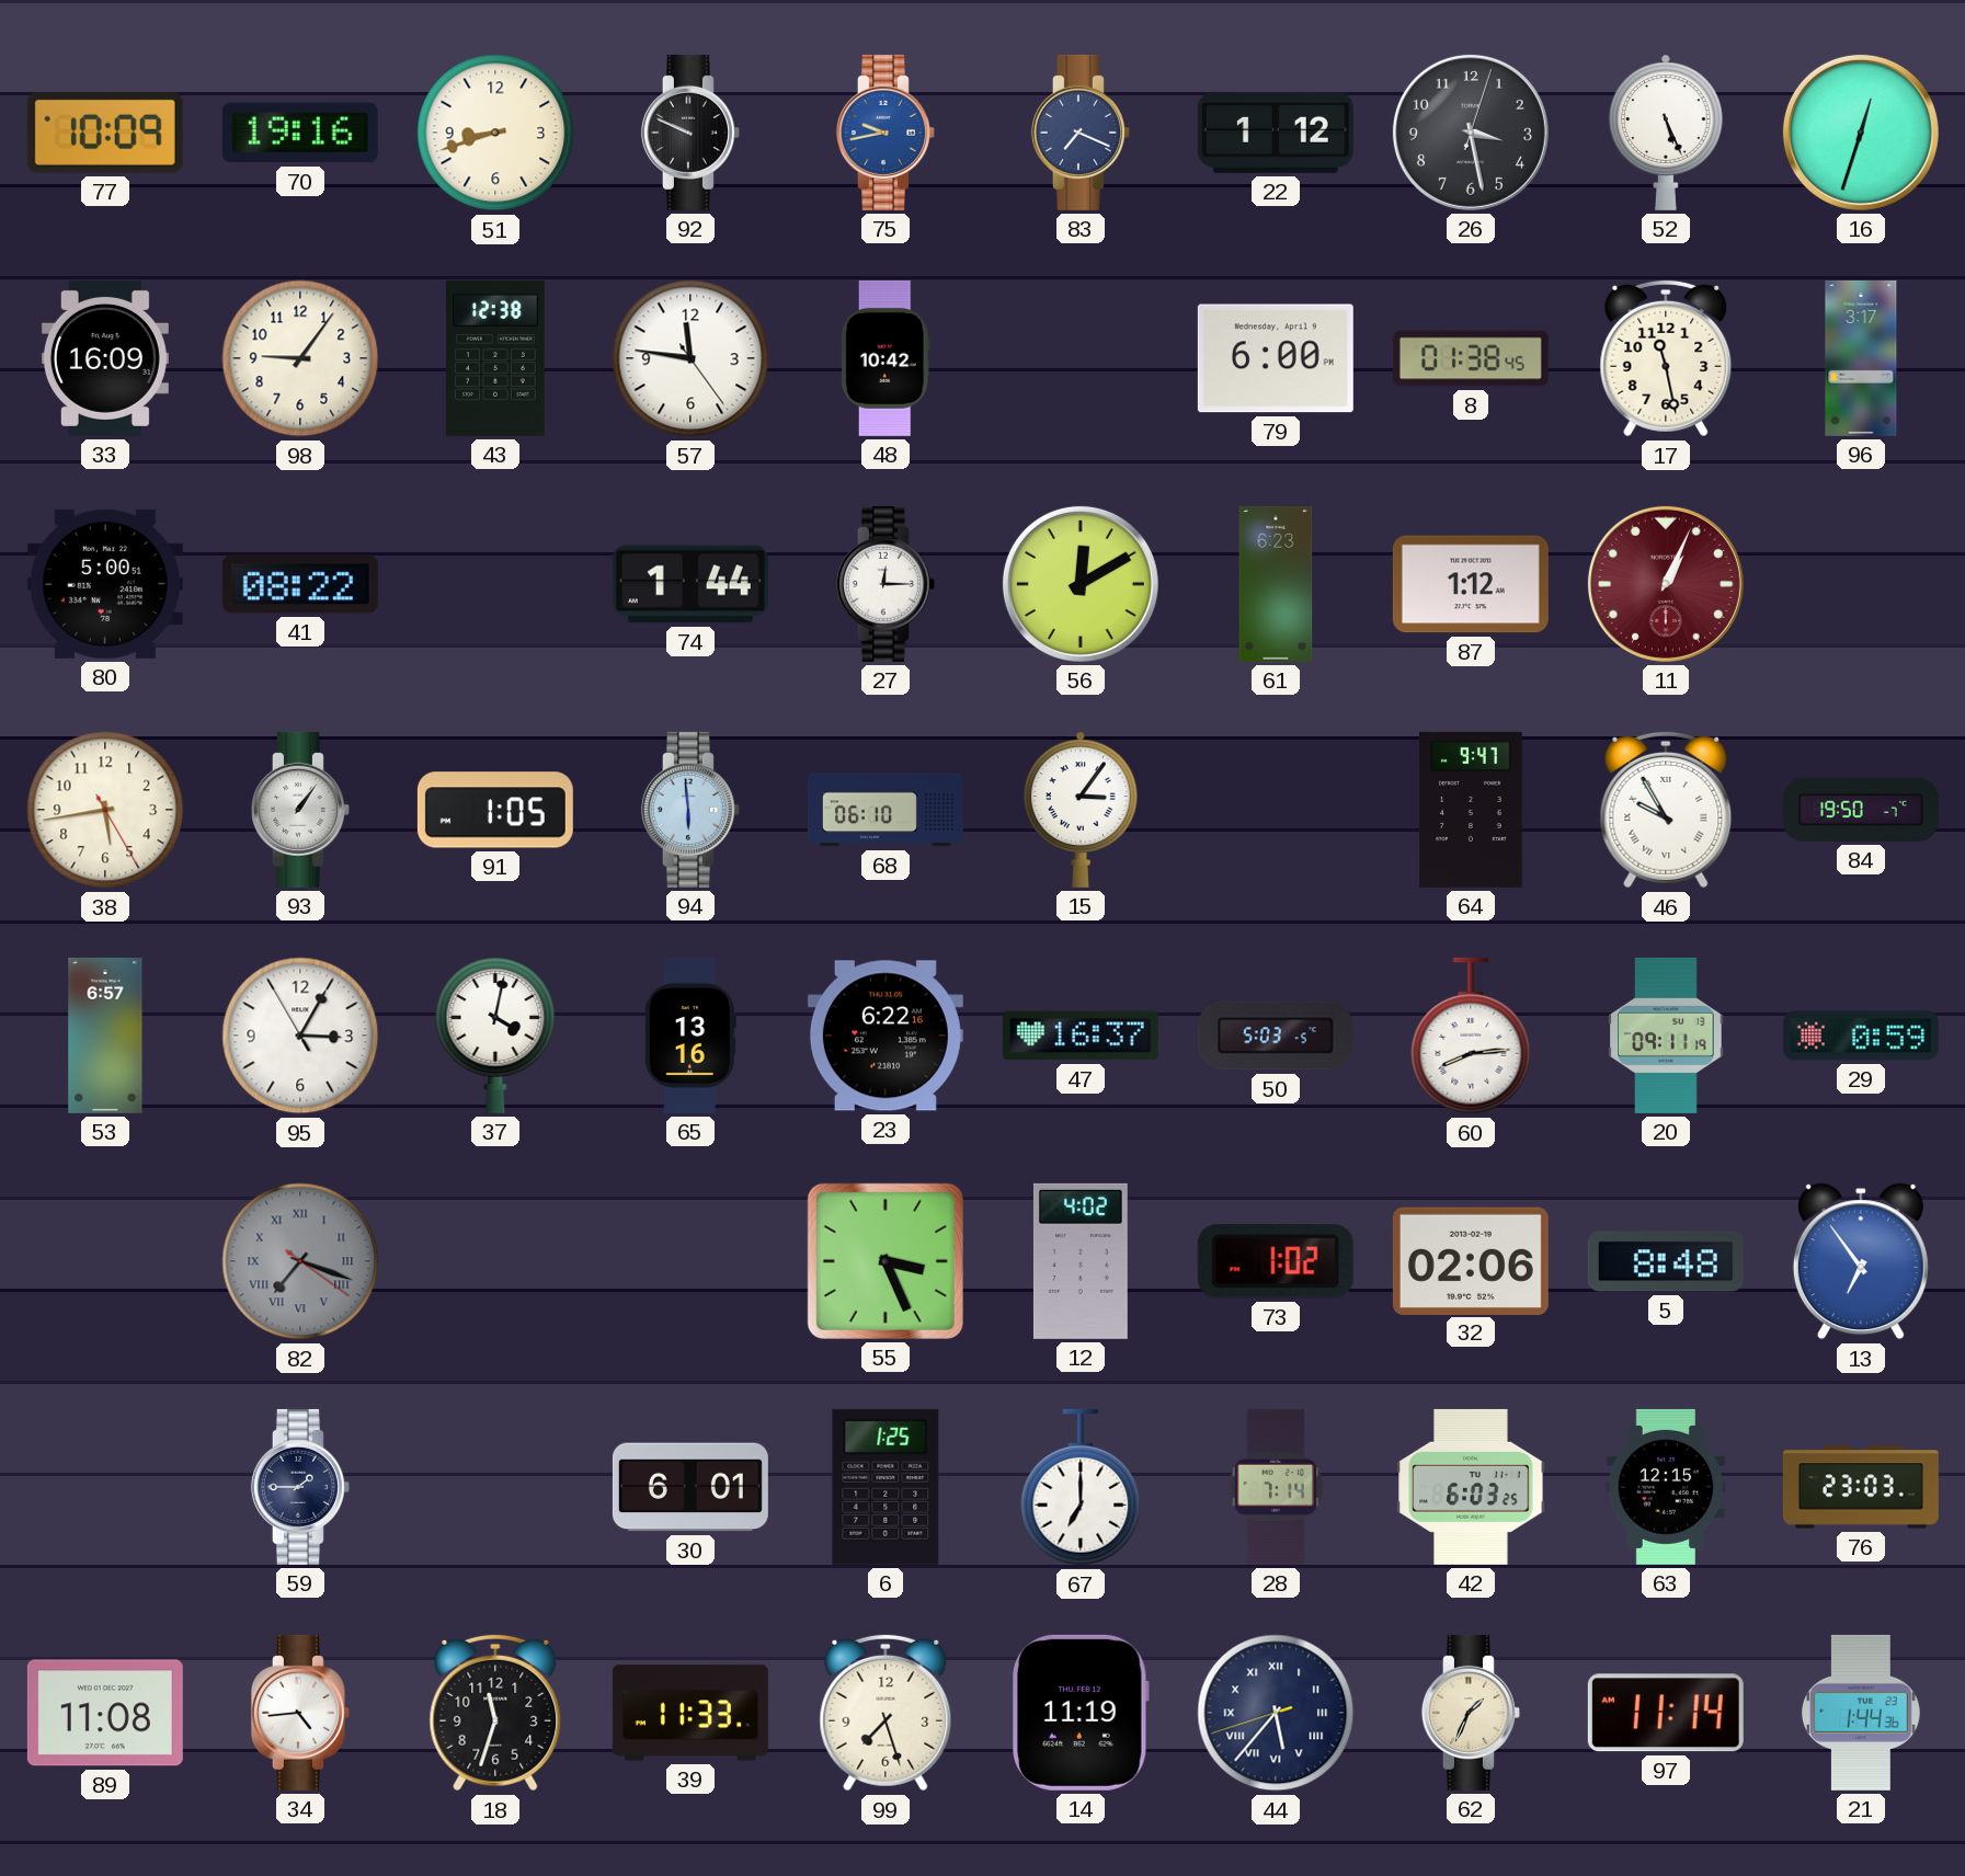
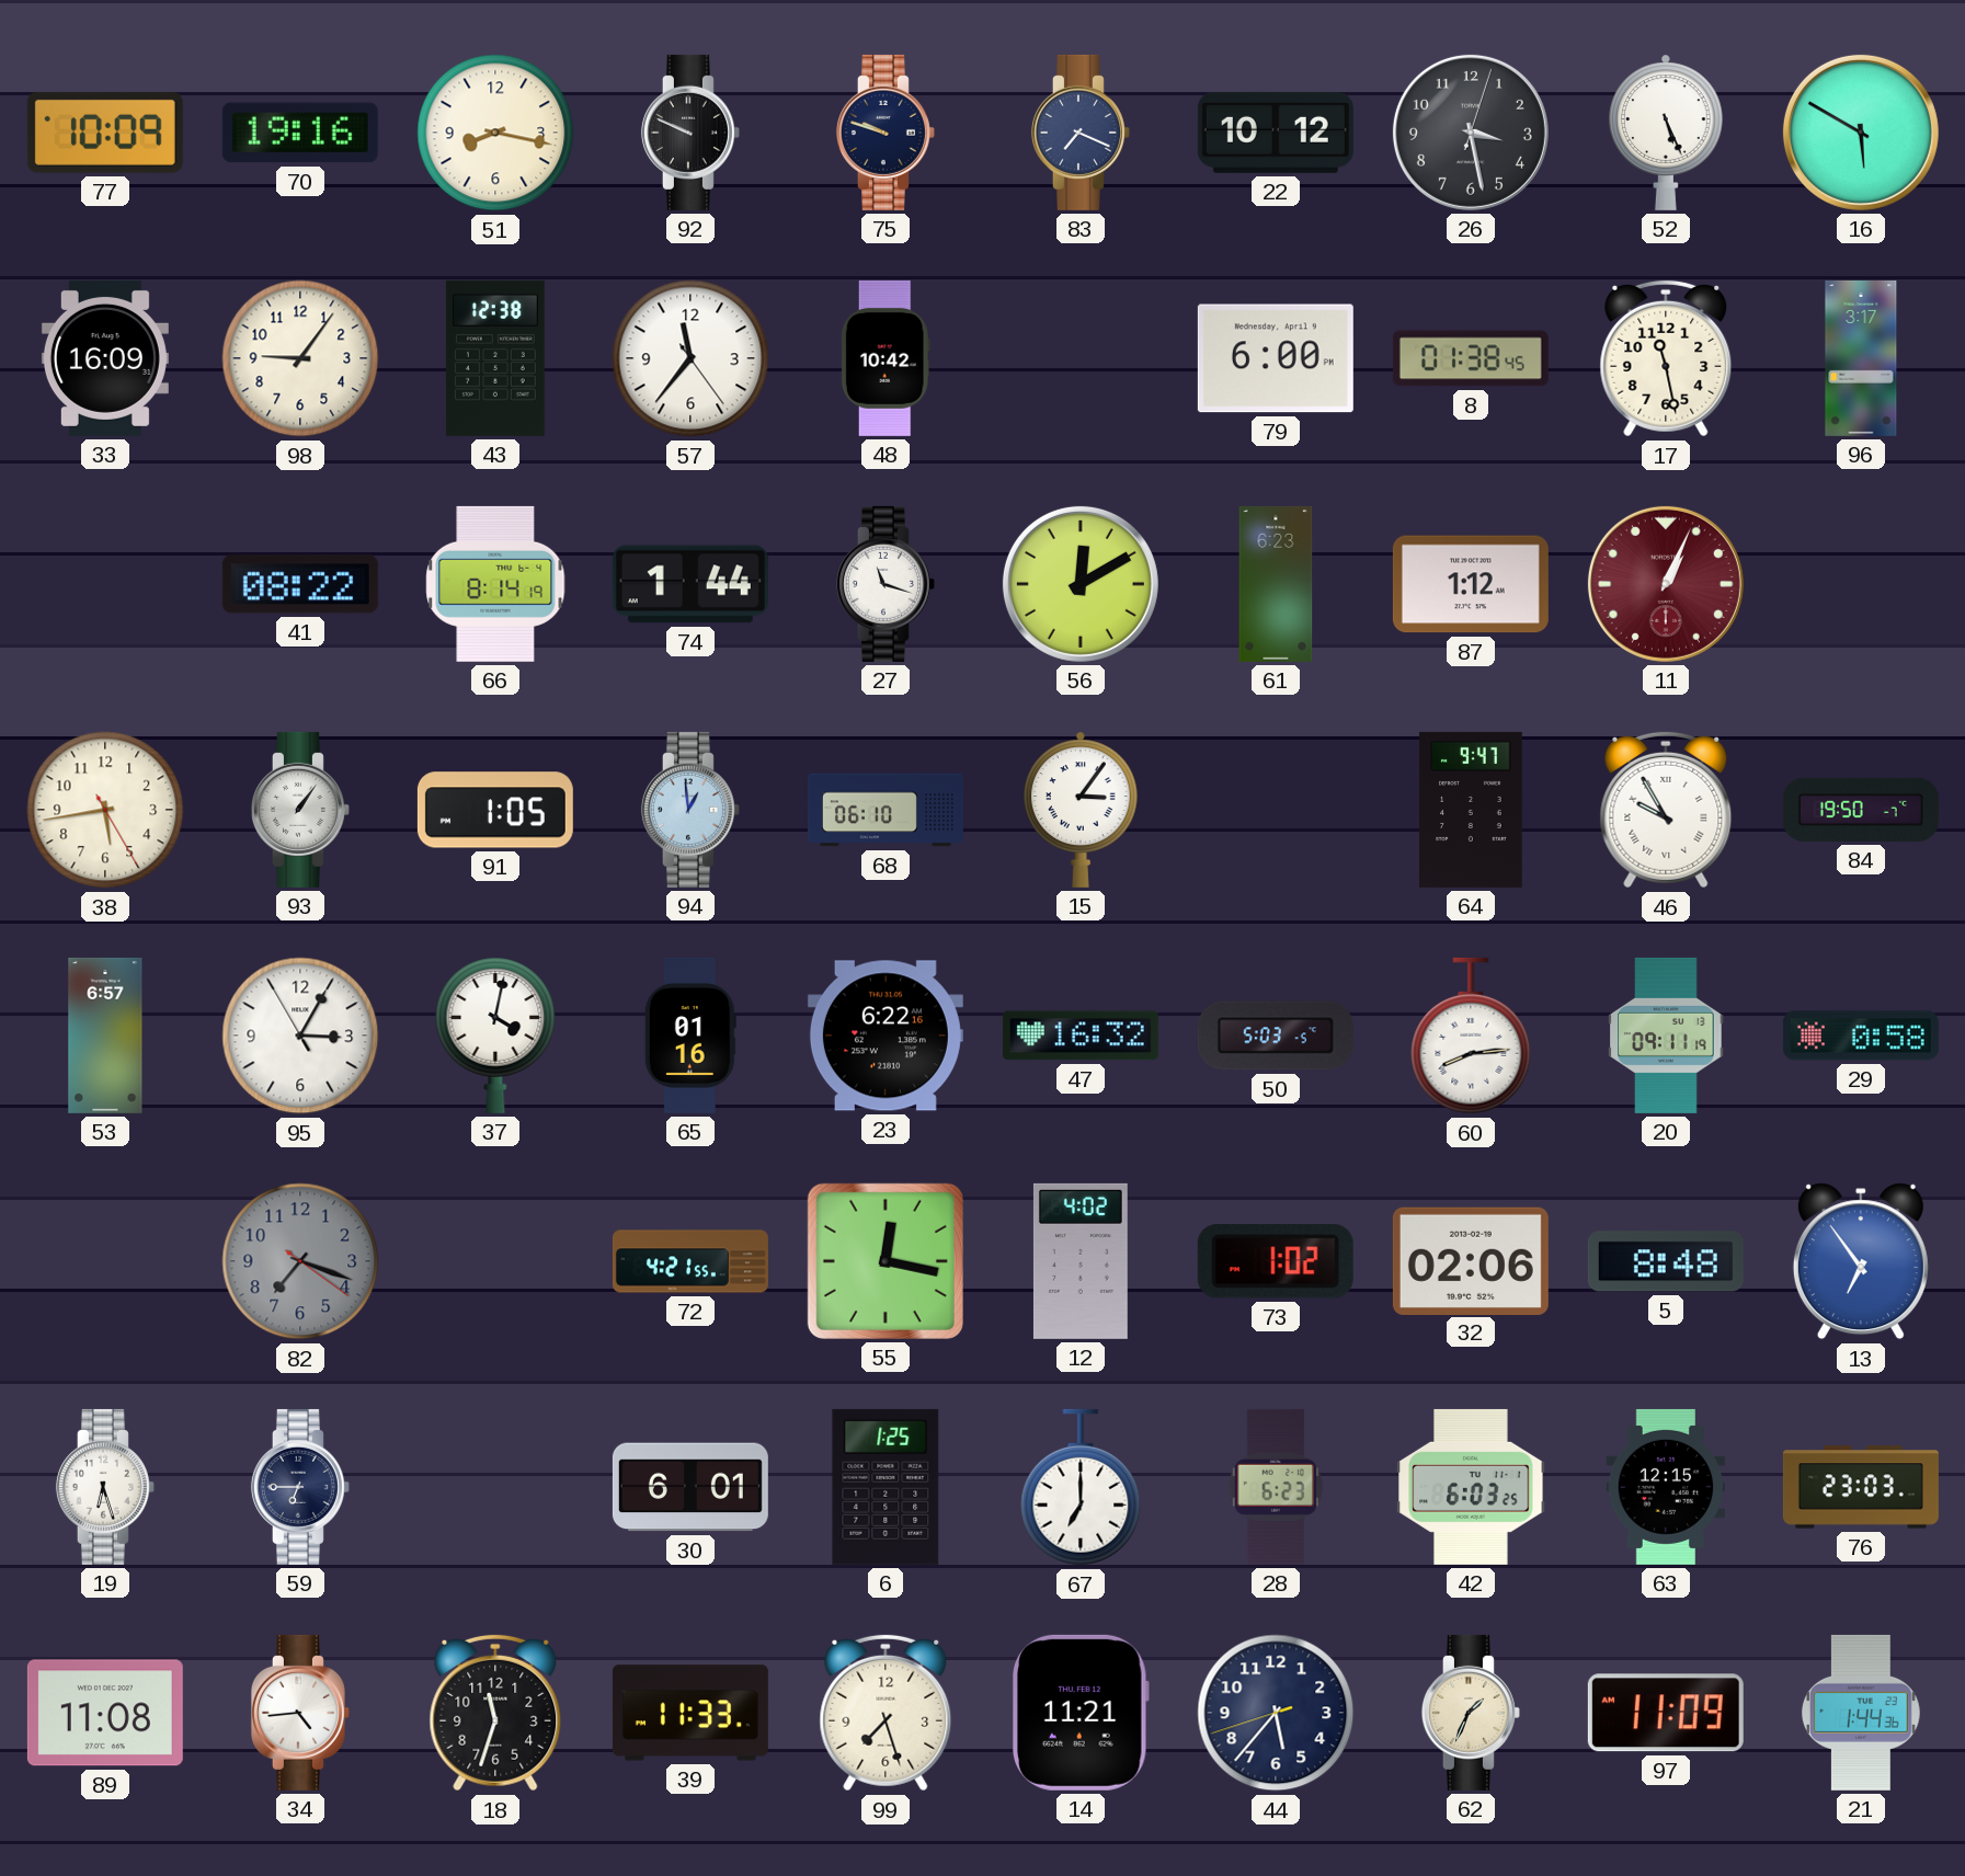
51: 8:42 -> 8:17 (495, 133)
75: 9:43 -> 9:48 (886, 133)
75 dial: blue -> navy (886, 133)
22: 1:12 -> 10:12 (1276, 133)
16: 12:33 -> 5:50 (1861, 133)
57: 11:46 -> 11:36 (690, 358)
80: 5:00 -> none (105, 584)
66: none -> 8:14 (495, 584)
27: 12:15 -> 11:18 (886, 584)
94: 5:59 -> 12:59 (690, 810)
65: 13:16 -> 01:16 (690, 1036)
47: 16:37 -> 16:32 (1081, 1036)
29: 0:59 -> 0:58 (1861, 1036)
82 numerals: Roman -> Arabic (300, 1261)
72: none -> 4:21 (690, 1261)
55: 3:26 -> 12:17 (886, 1261)
19: none -> 6:27 (105, 1487)
59: 1:45 -> 6:45 (300, 1487)
28: 7:14 -> 6:23 (1276, 1487)
14: 11:19 -> 11:21 (1082, 1713)
44 numerals: Roman -> Arabic (1276, 1713)
97: 11:14 -> 11:09 (1666, 1713)
